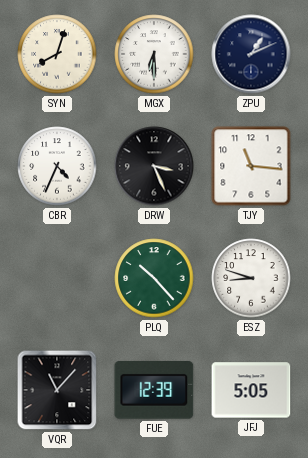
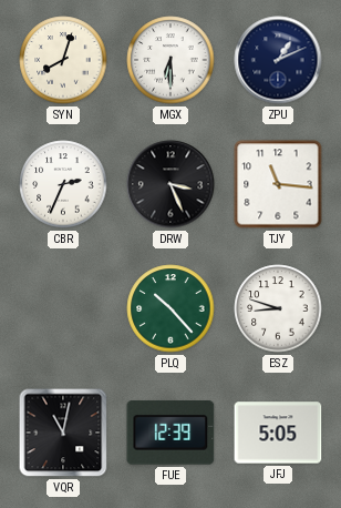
CBR: 4:34 -> 2:34 (63, 184)
VQR: 11:07 -> 11:02 (63, 433)
